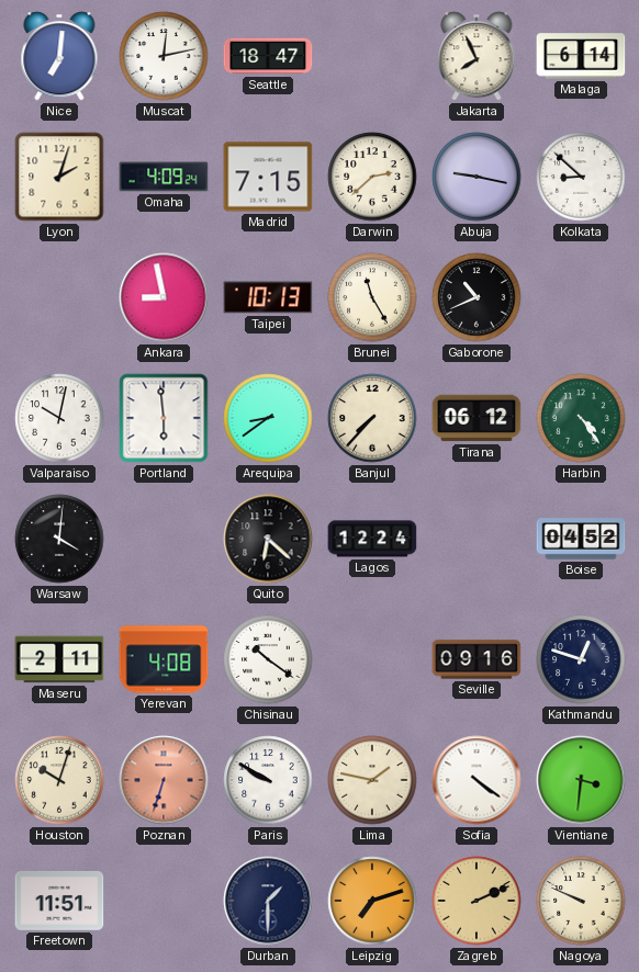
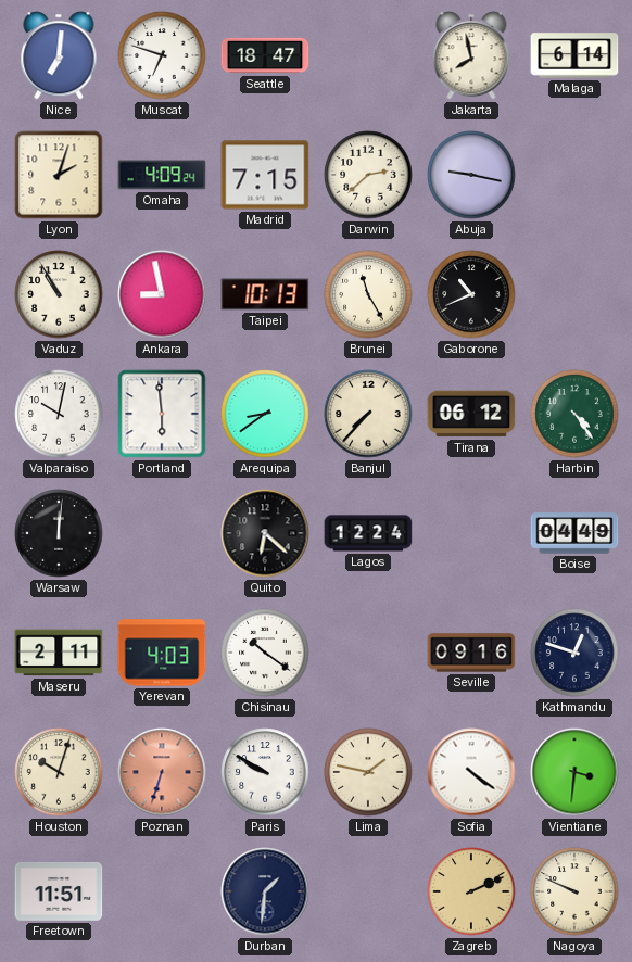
Muscat: 12:13 -> 6:48 (162, 55)
Jakarta: 7:56 -> 7:58 (471, 55)
Kolkata: 8:52 -> none (581, 177)
Vaduz: none -> 10:55 (59, 294)
Warsaw: 4:01 -> 12:01 (59, 533)
Boise: 04:52 -> 04:49 (574, 533)
Yerevan: 4:08 -> 4:03 (162, 653)
Durban: 1:30 -> 1:31 (265, 891)
Leipzig: 7:12 -> none (372, 901)
